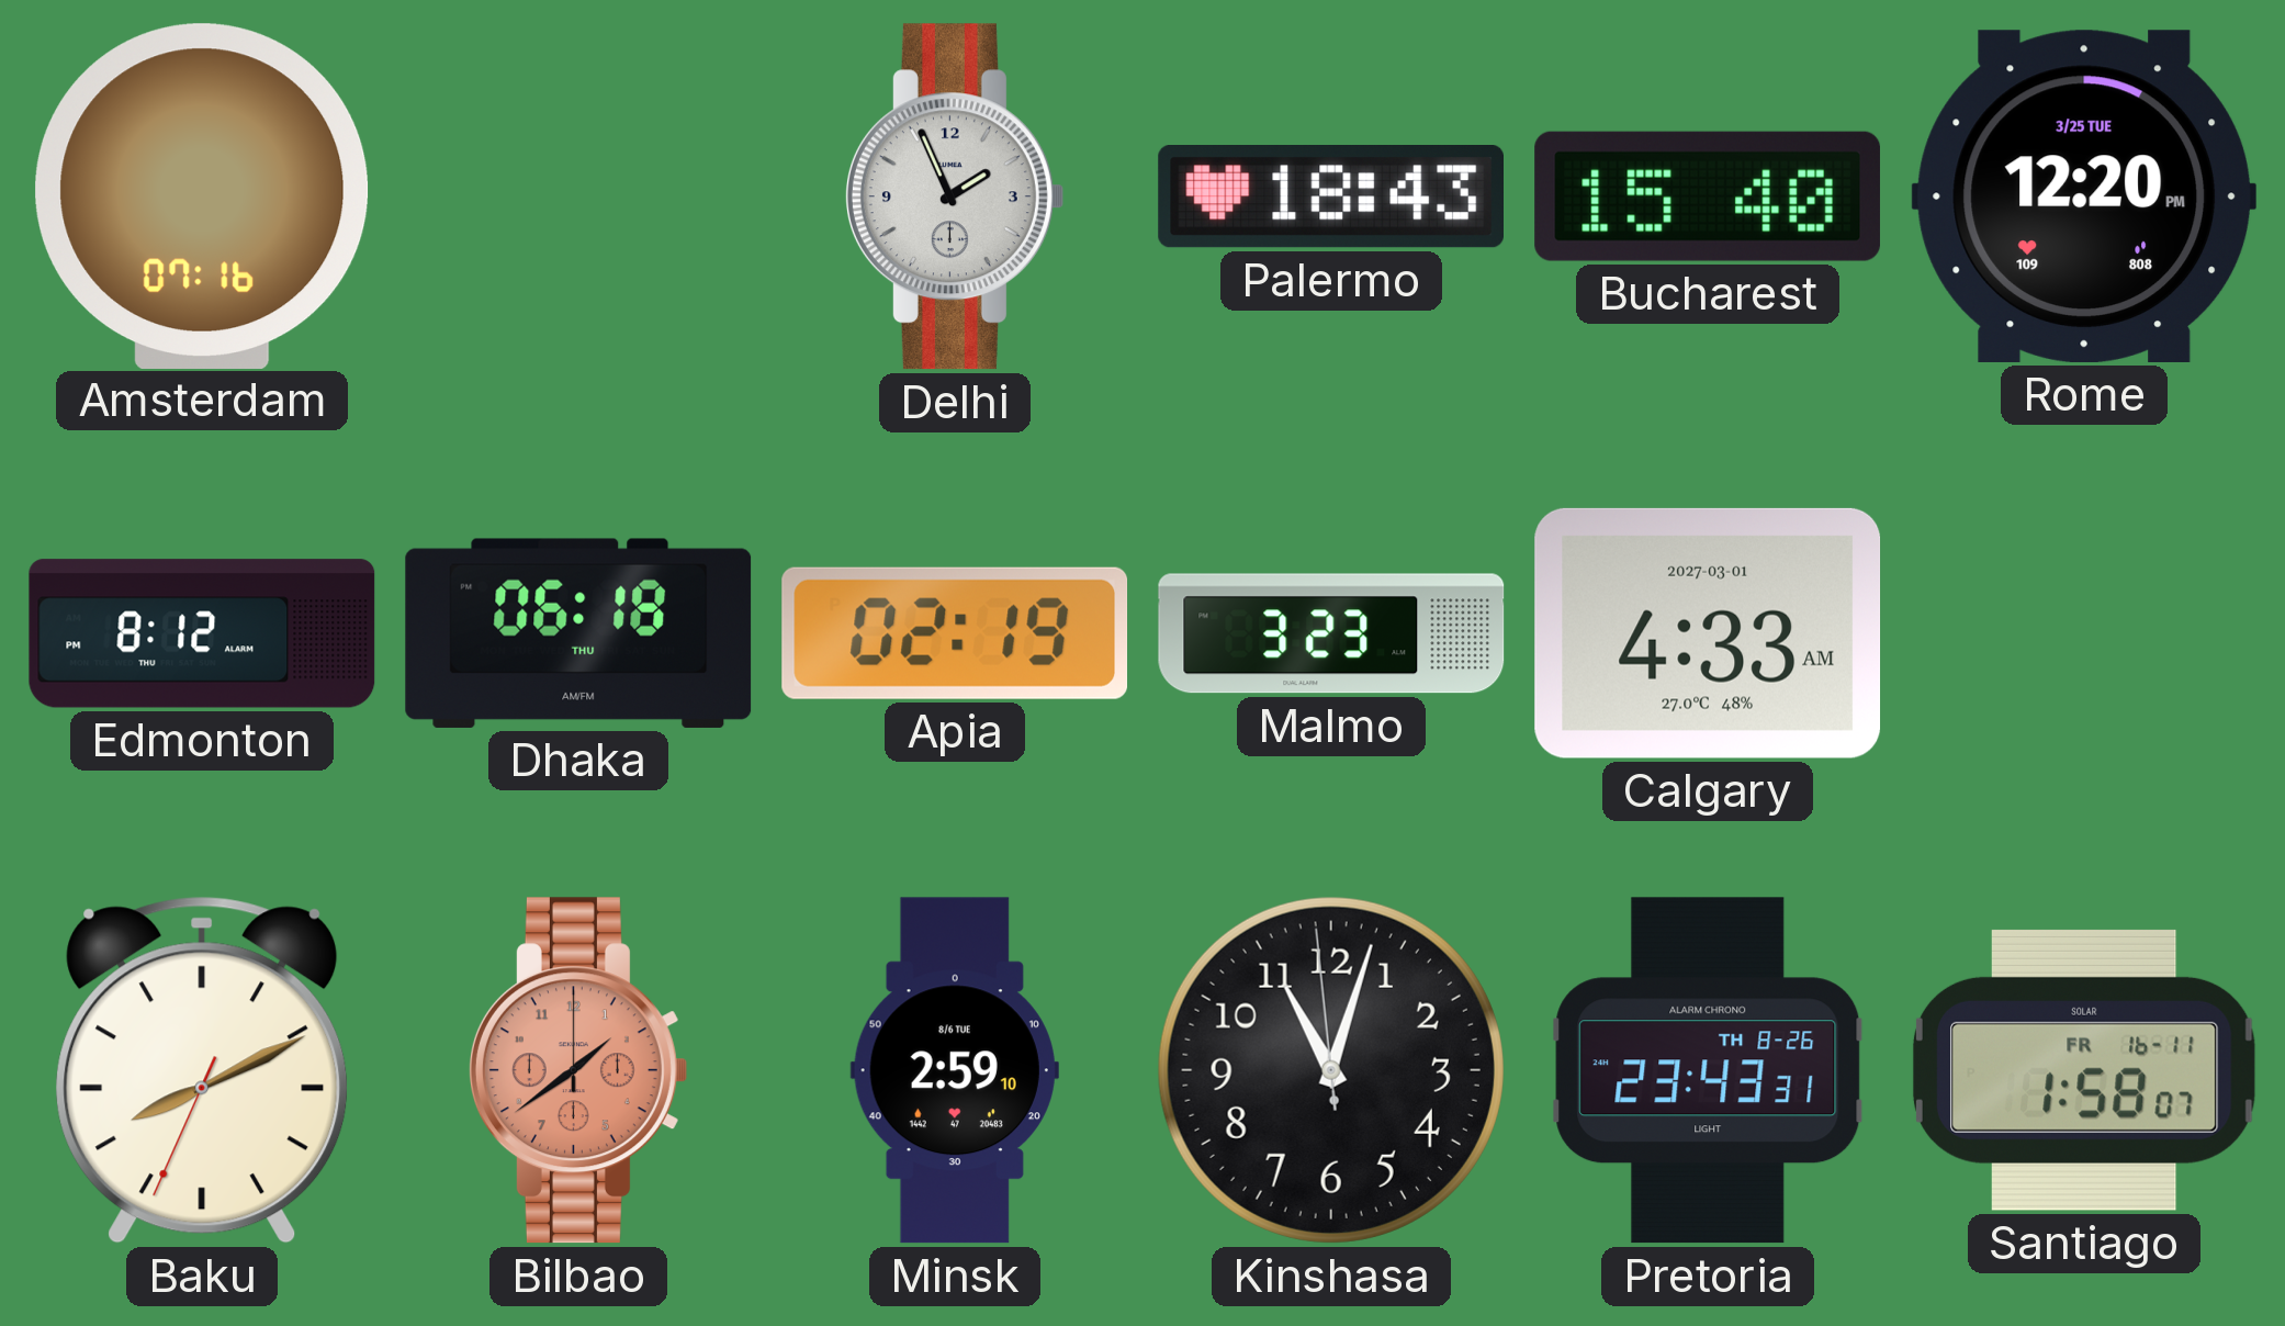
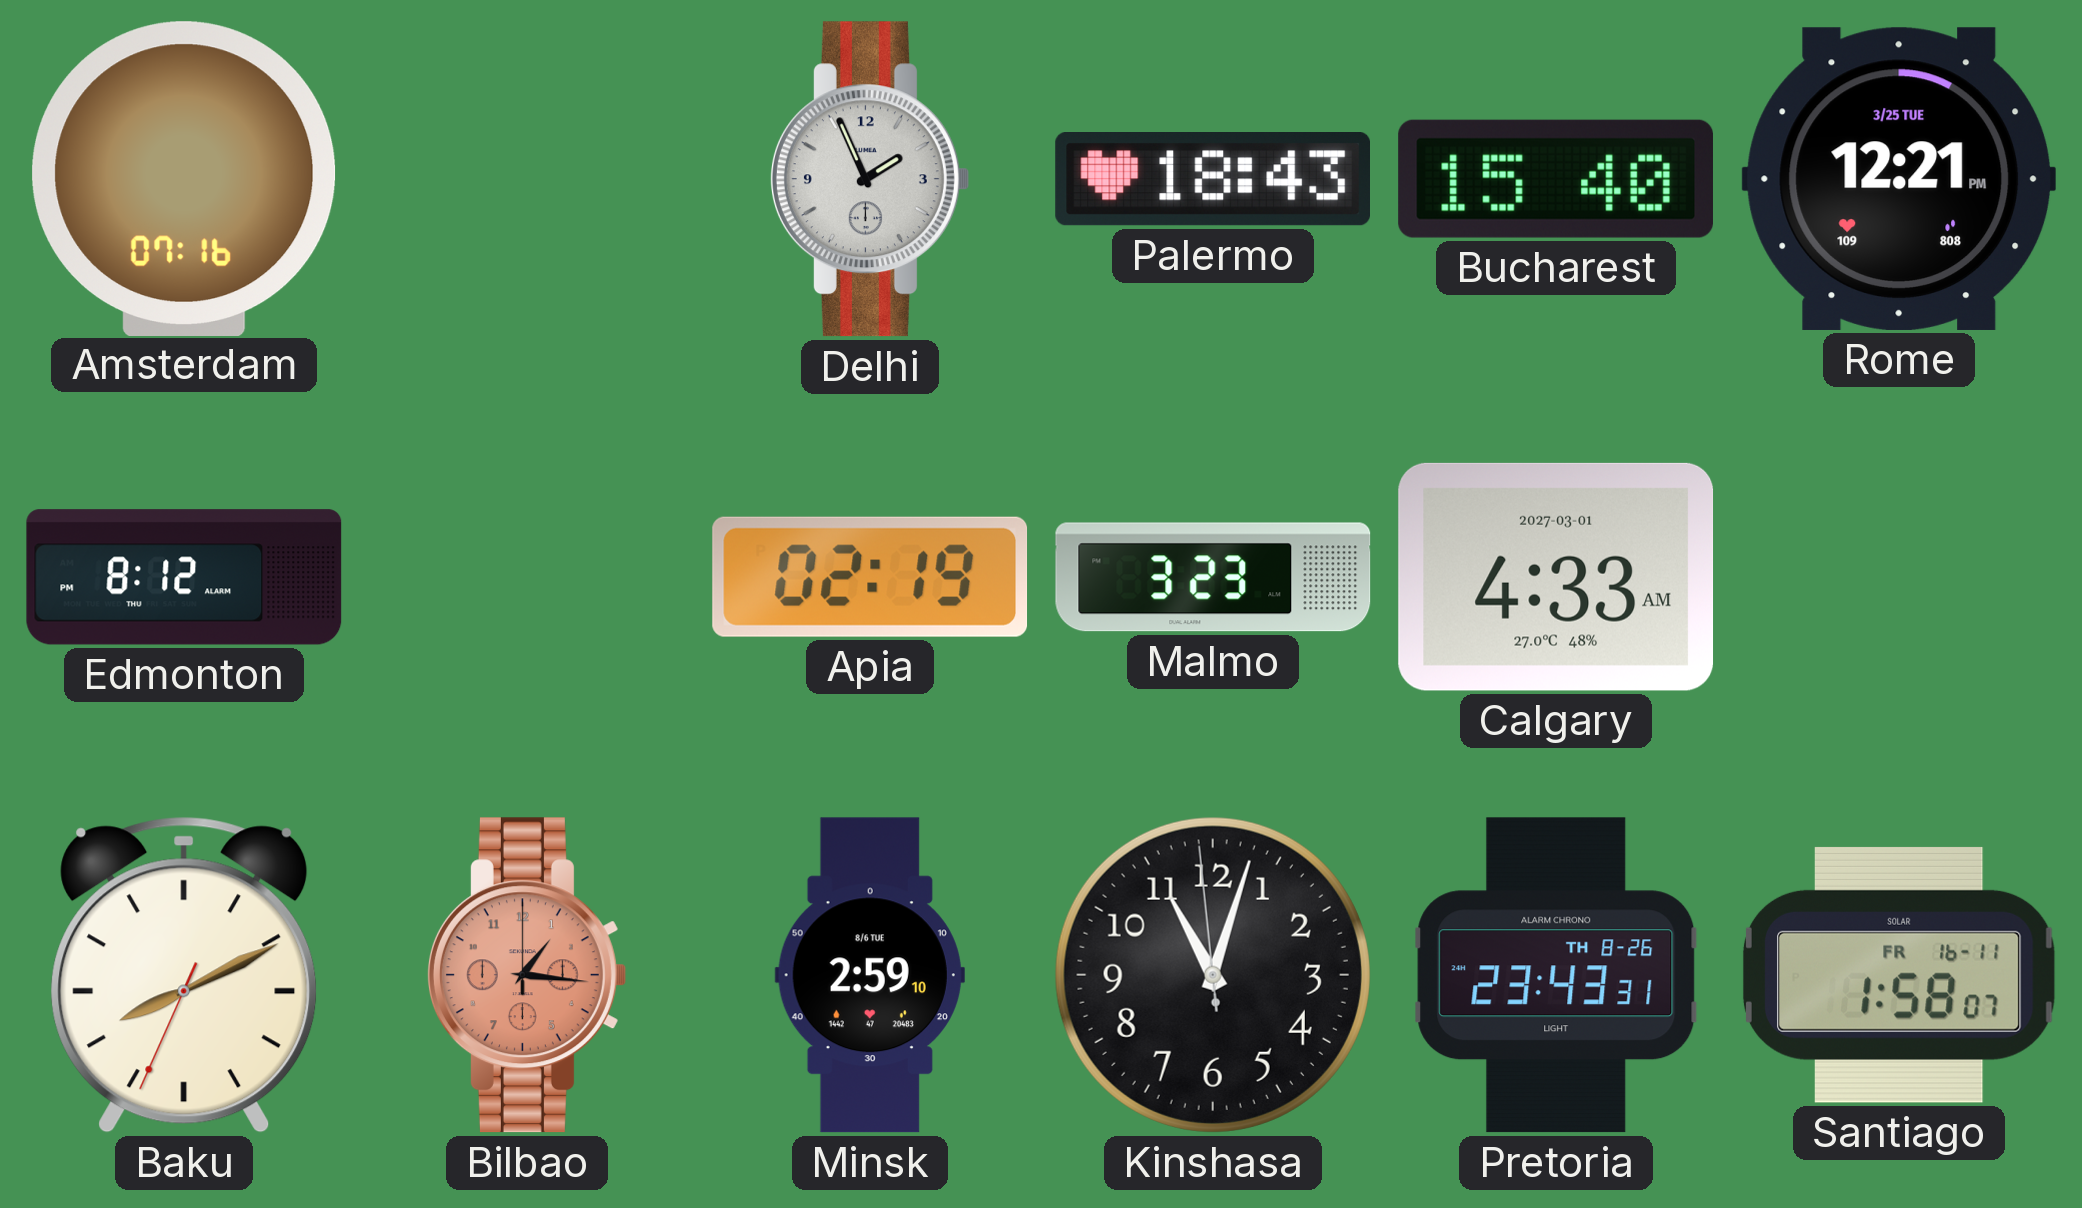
Rome: 12:20 -> 12:21 (1898, 179)
Dhaka: 06:18 -> none (578, 633)
Bilbao: 1:39 -> 1:16 (526, 975)
